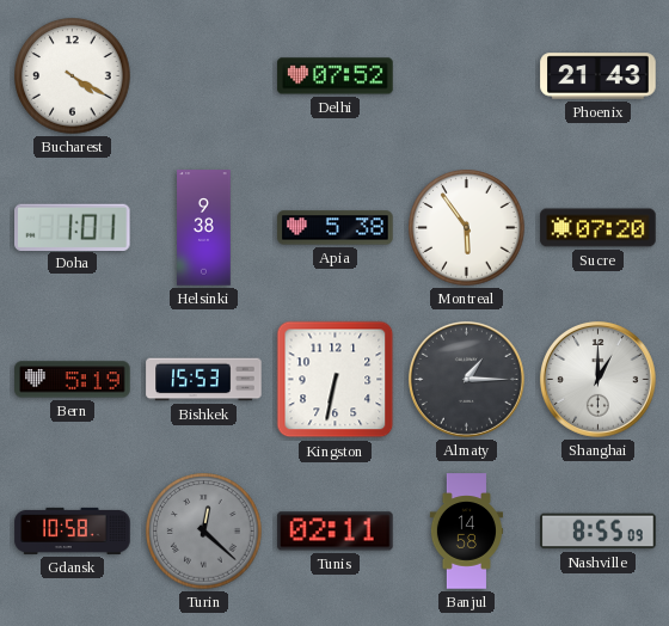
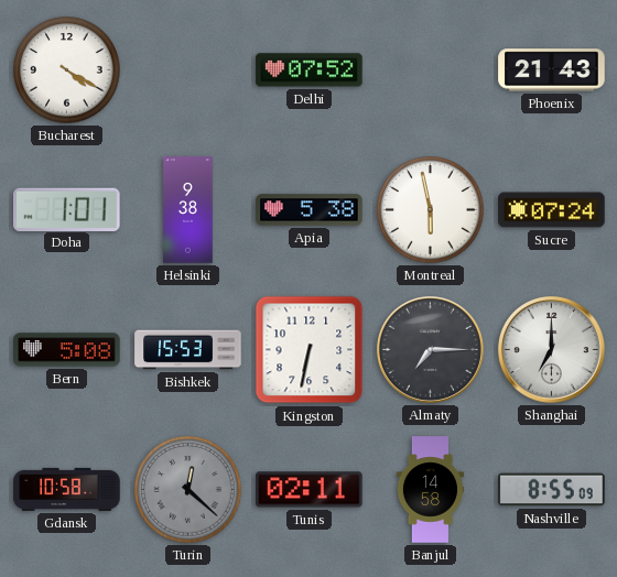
Montreal: 5:54 -> 5:58 (431, 210)
Sucre: 07:20 -> 07:24 (552, 210)
Bern: 5:19 -> 5:08 (67, 350)
Almaty: 1:15 -> 7:15 (430, 349)
Shanghai: 1:00 -> 7:00 (551, 349)
